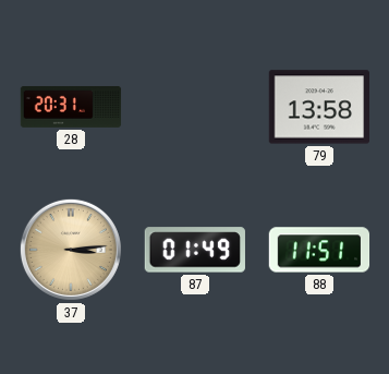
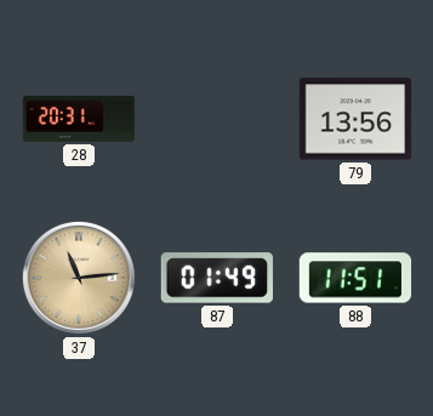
79: 13:58 -> 13:56 (354, 119)
37: 3:14 -> 11:14 (79, 278)
